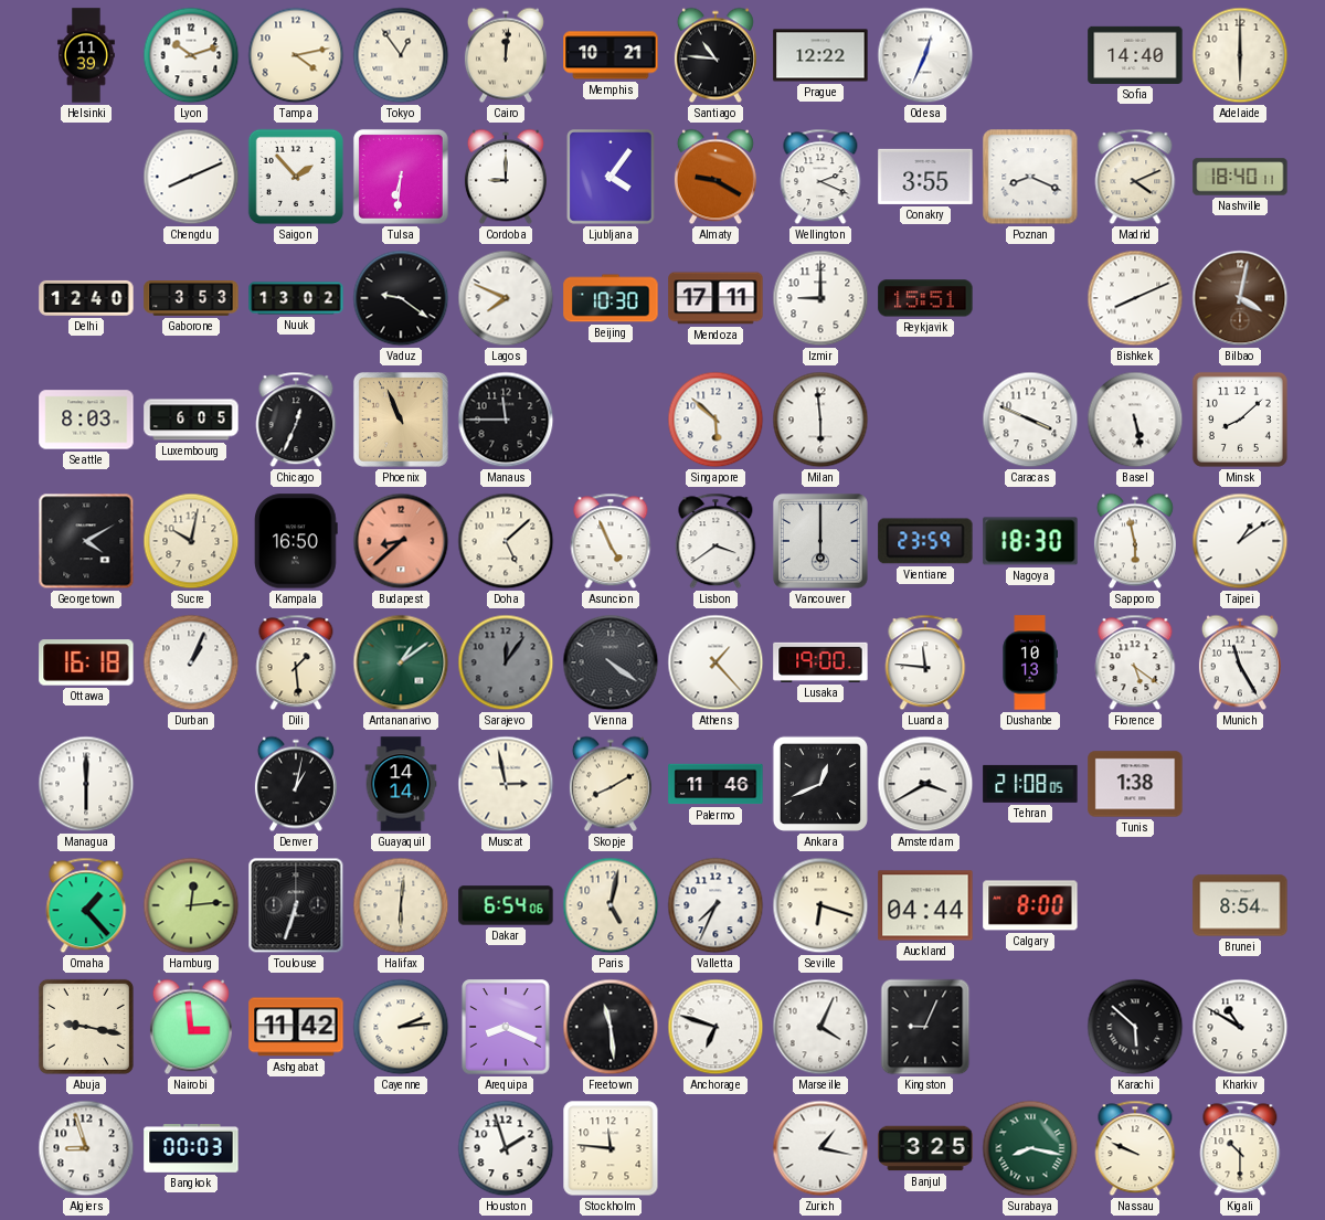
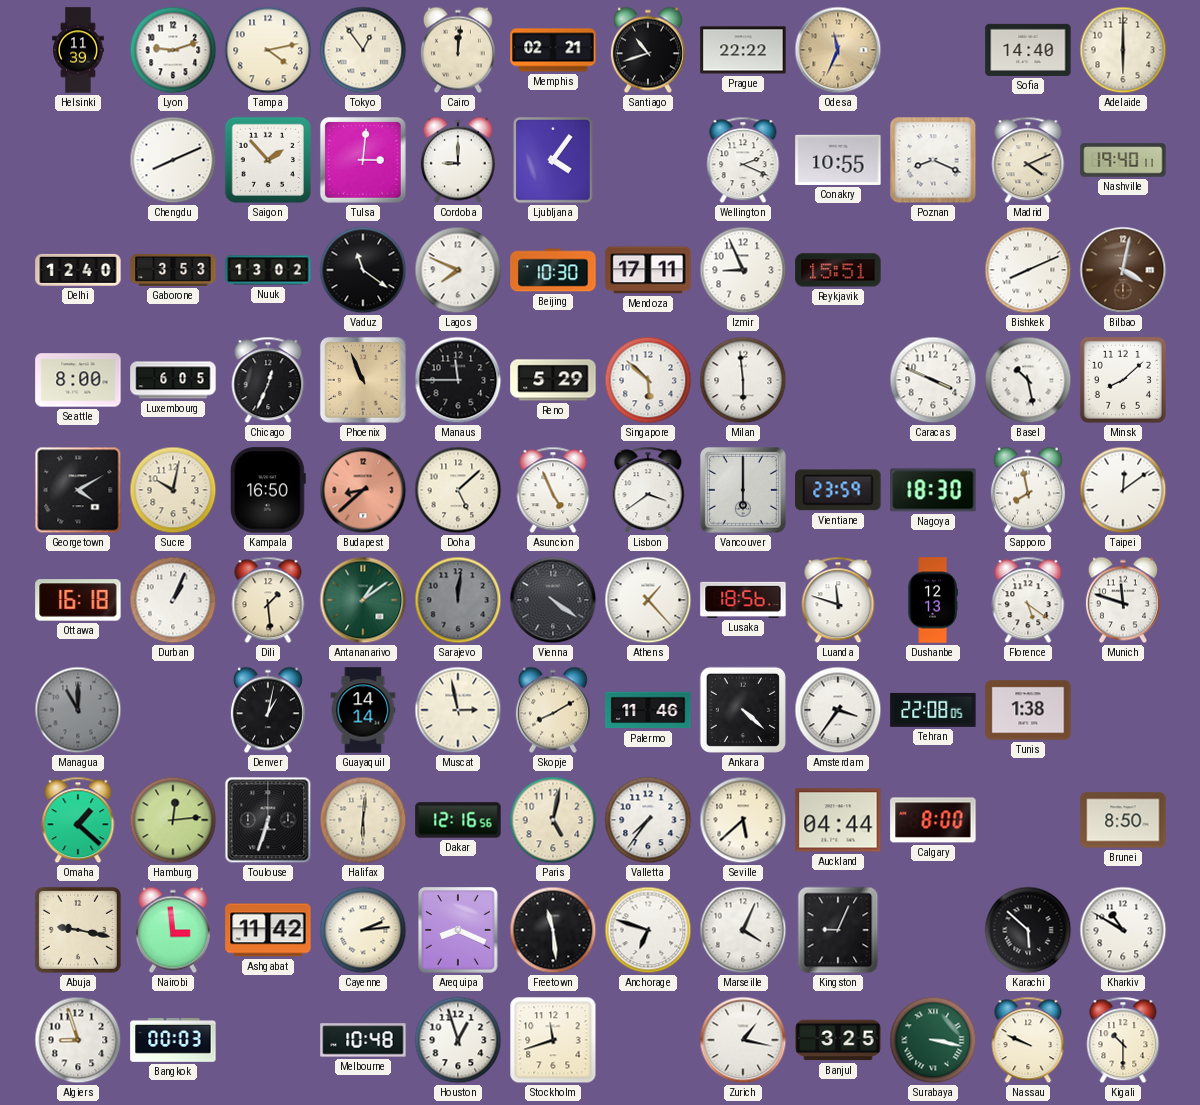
Lyon: 10:12 -> 9:12 (173, 50)
Memphis: 10:21 -> 02:21 (553, 50)
Santiago: 10:46 -> 10:42 (648, 50)
Prague: 12:22 -> 22:22 (743, 50)
Odesa: 12:34 -> 11:34 (838, 50)
Odesa dial: white -> champagne (838, 50)
Tulsa: 6:31 -> 3:01 (363, 160)
Almaty: 9:20 -> none (715, 177)
Conakry: 3:55 -> 10:55 (838, 160)
Nashville: 18:40 -> 19:40 (1123, 160)
Vaduz: 9:21 -> 11:21 (363, 270)
Izmir: 9:00 -> 8:56 (743, 270)
Seattle: 8:03 -> 8:00 (78, 380)
Reno: none -> 5:29 (553, 380)
Basel: 5:28 -> 10:28 (1028, 380)
Sapporo: 5:58 -> 7:58 (1028, 490)
Taipei: 1:09 -> 12:09 (1123, 490)
Sarajevo: 12:06 -> 12:01 (458, 600)
Lusaka: 19:00 -> 18:56 (743, 600)
Luanda: 11:46 -> 11:48 (838, 600)
Dushanbe: 10:13 -> 12:13 (933, 600)
Munich: 11:25 -> 11:48 (1123, 600)
Managua: 6:00 -> 11:00 (78, 710)
Managua dial: white -> grey (78, 710)
Ankara: 12:41 -> 4:22 (743, 710)
Amsterdam: 3:40 -> 3:36 (838, 710)
Tehran: 21:08 -> 22:08 (933, 710)
Omaha: 1:23 -> 1:22 (78, 820)
Dakar: 6:54 -> 12:16 (458, 820)
Valletta: 7:34 -> 7:36 (648, 820)
Seville: 6:18 -> 5:38 (743, 820)
Brunei: 8:54 -> 8:50 (1123, 820)
Melbourne: none -> 10:48 (363, 1040)
Houston: 1:57 -> 12:57 (458, 1040)
Stockholm: 11:46 -> 11:42 (553, 1040)
Surabaya: 8:17 -> 3:17 (933, 1040)
